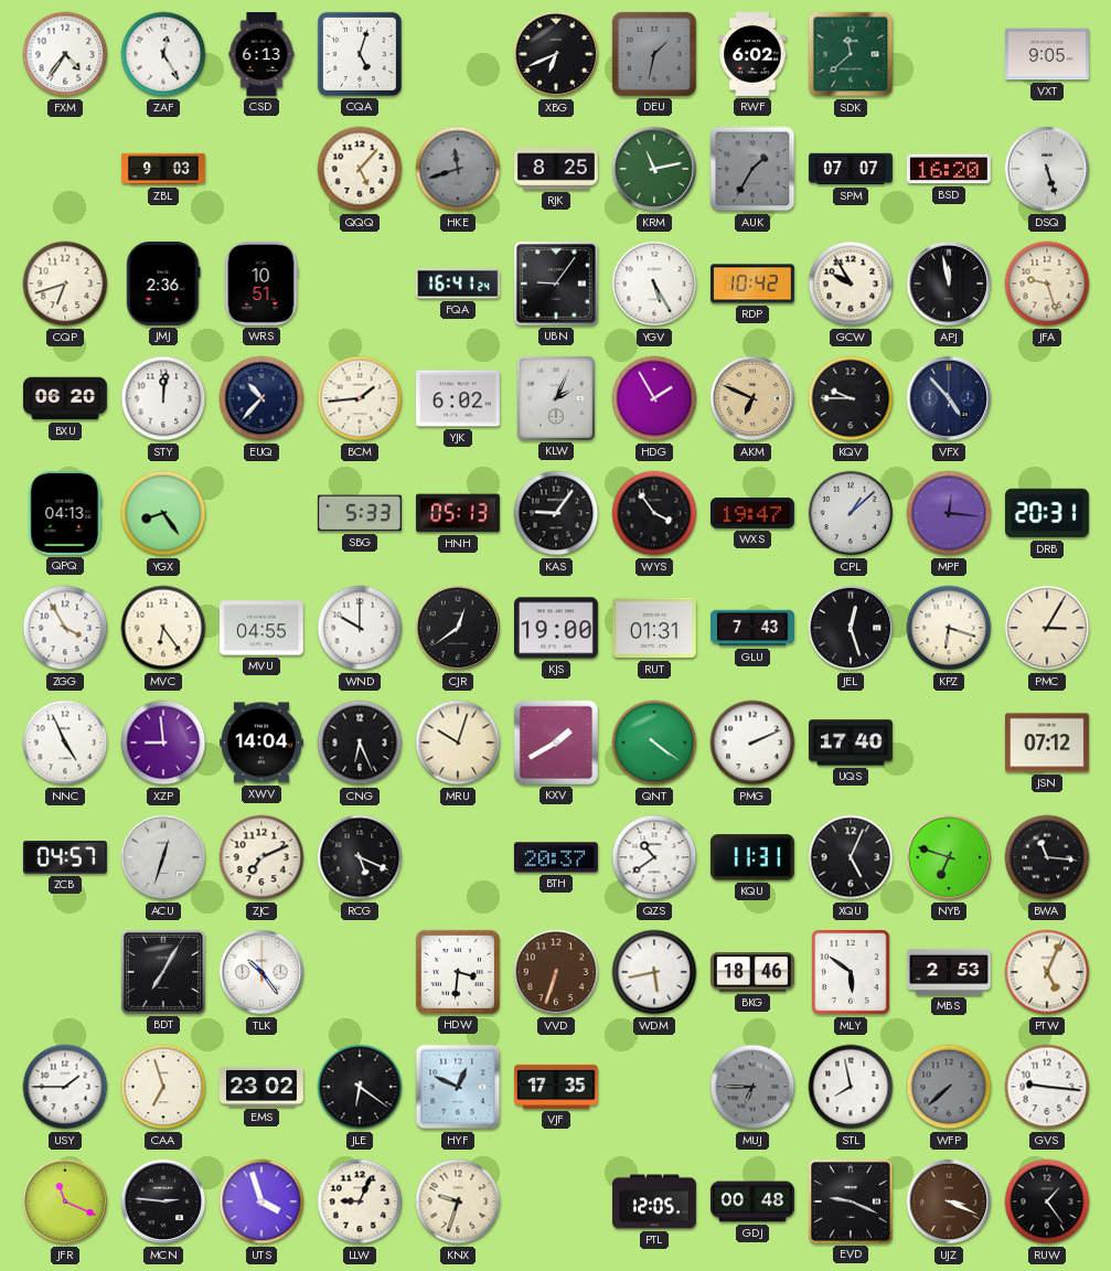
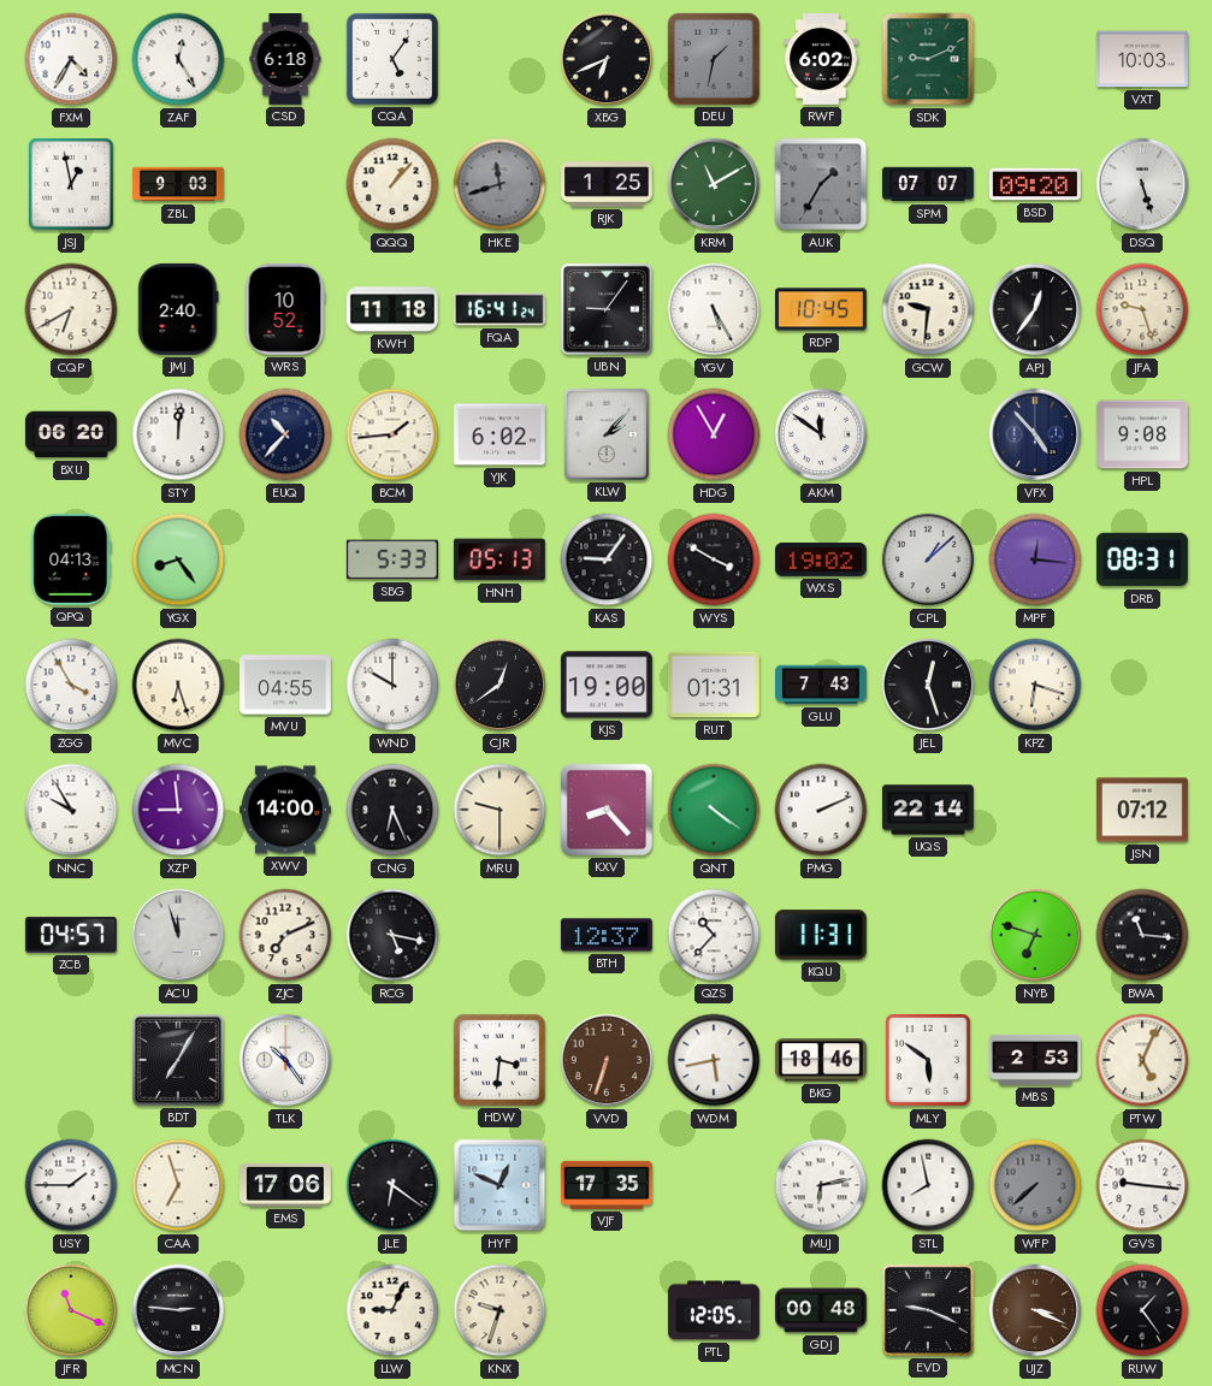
FXM: 4:36 -> 4:35 (71, 59)
CSD: 6:13 -> 6:18 (285, 60)
CQA: 5:03 -> 5:06 (392, 59)
SDK: 11:38 -> 9:11 (928, 59)
VXT: 9:05 -> 10:03 (1142, 59)
JSJ: none -> 12:58 (71, 184)
QQQ: 5:07 -> 1:07 (392, 184)
RJK: 8:25 -> 1:25 (608, 184)
KRM: 11:13 -> 11:10 (714, 184)
BSD: 16:20 -> 09:20 (1035, 184)
CQP: 6:42 -> 6:40 (71, 309)
JMJ: 2:36 -> 2:40 (178, 309)
WRS: 10:51 -> 10:52 (285, 309)
KWH: none -> 11:18 (392, 309)
RDP: 10:42 -> 10:45 (821, 309)
GCW: 9:55 -> 9:31 (928, 309)
APJ: 11:58 -> 12:36 (1035, 309)
KLW: 2:04 -> 2:07 (607, 434)
HDG: 1:55 -> 12:55 (714, 434)
AKM: 6:49 -> 11:51 (821, 434)
AKM dial: champagne -> white (821, 434)
KQV: 9:45 -> none (851, 398)
HPL: none -> 9:08 (1142, 434)
WYS: 3:54 -> 3:50 (714, 559)
WXS: 19:47 -> 19:02 (821, 559)
DRB: 20:31 -> 08:31 (1142, 559)
MVC: 6:24 -> 6:27 (178, 685)
PMC: 3:05 -> none (1047, 628)
NNC: 4:56 -> 9:55 (71, 810)
XWV: 14:04 -> 14:00 (285, 810)
MRU: 10:03 -> 9:30 (499, 810)
KXV: 1:40 -> 8:23 (607, 810)
UQS: 17:40 -> 22:14 (928, 810)
ACU: 12:33 -> 11:57 (178, 935)
RCG: 5:19 -> 5:17 (392, 935)
BTH: 20:37 -> 12:37 (607, 935)
QZS: 10:39 -> 10:37 (714, 935)
XQU: 5:04 -> none (851, 857)
EMS: 23:02 -> 17:06 (285, 1185)
MUJ: 6:45 -> 6:13 (821, 1185)
MUJ dial: grey -> white (821, 1185)
UTS: 3:57 -> none (261, 1201)
